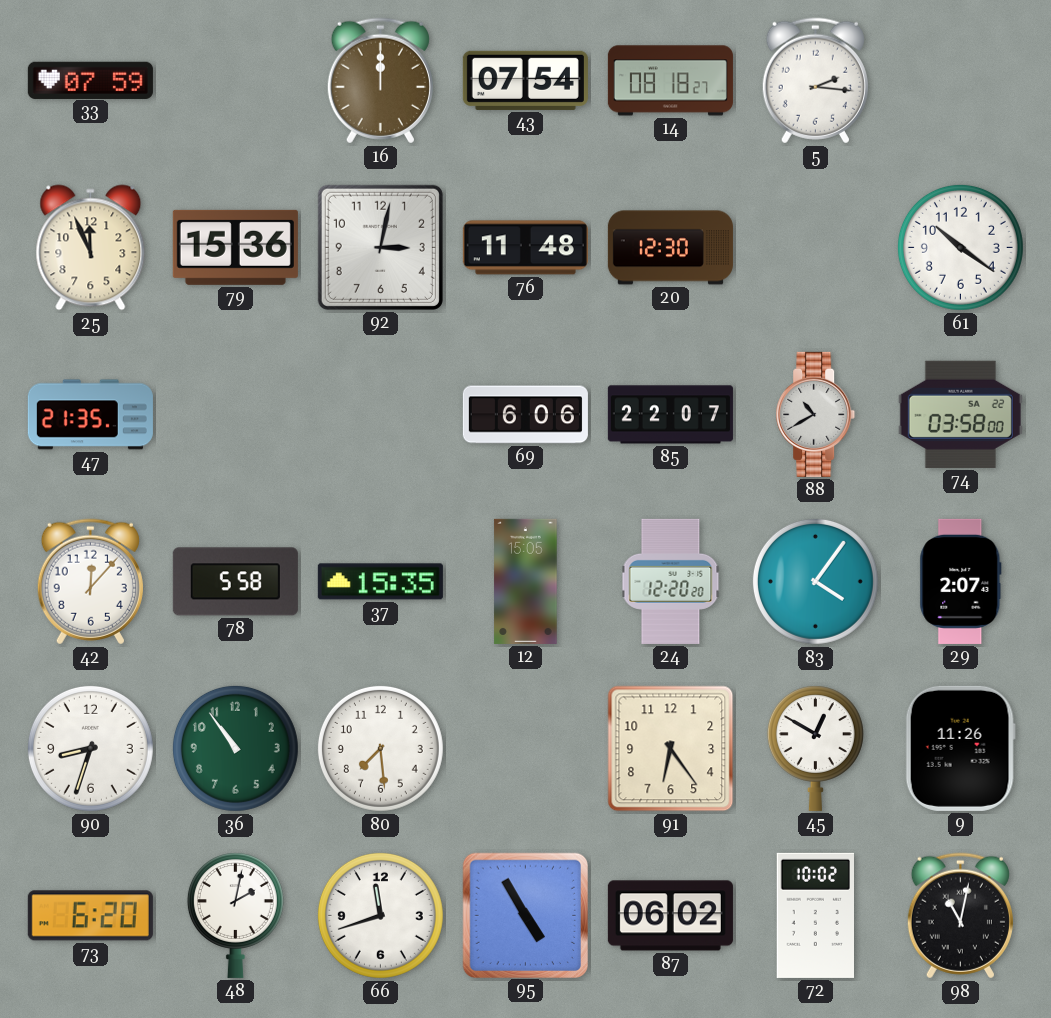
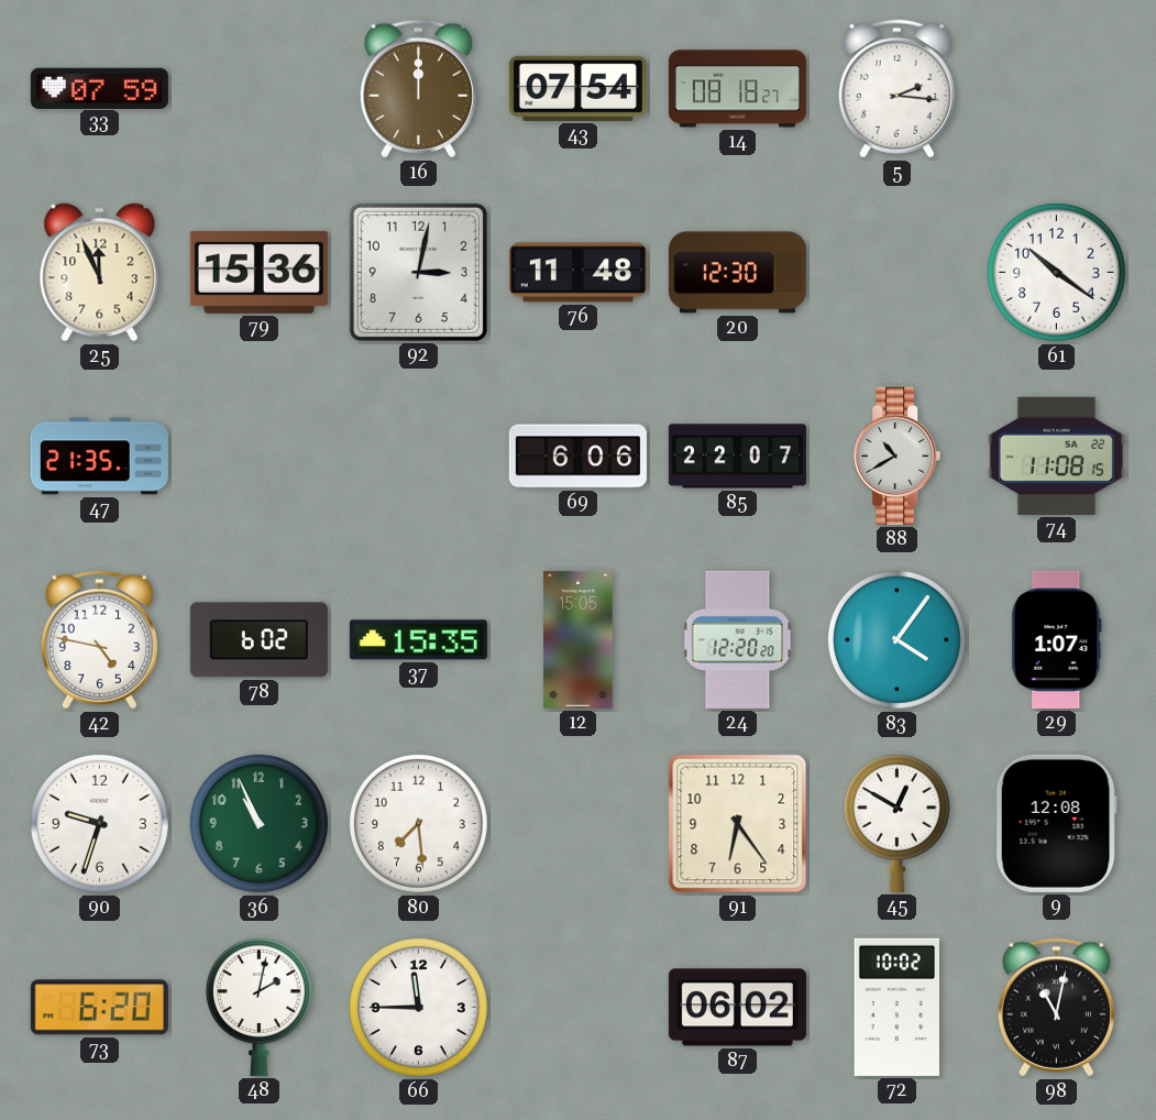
74: 03:58 -> 11:08 (1056, 455)
42: 12:07 -> 4:47 (99, 640)
78: 5:58 -> 6:02 (258, 640)
29: 2:07 -> 1:07 (1057, 639)
90: 8:33 -> 9:33 (99, 823)
36: 10:54 -> 10:56 (258, 823)
9: 11:26 -> 12:08 (1056, 823)
66: 11:42 -> 11:45 (418, 1007)
95: 4:55 -> none (525, 915)
